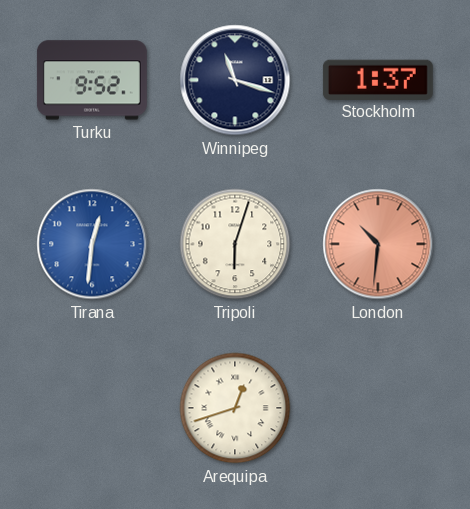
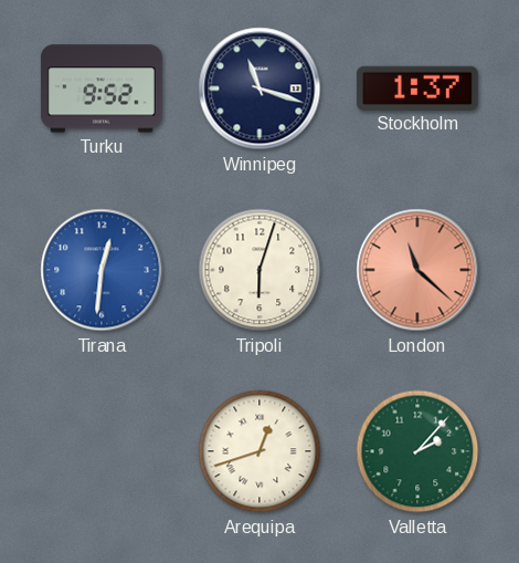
London: 10:31 -> 11:22 (417, 270)
Valletta: none -> 2:07 (417, 451)
